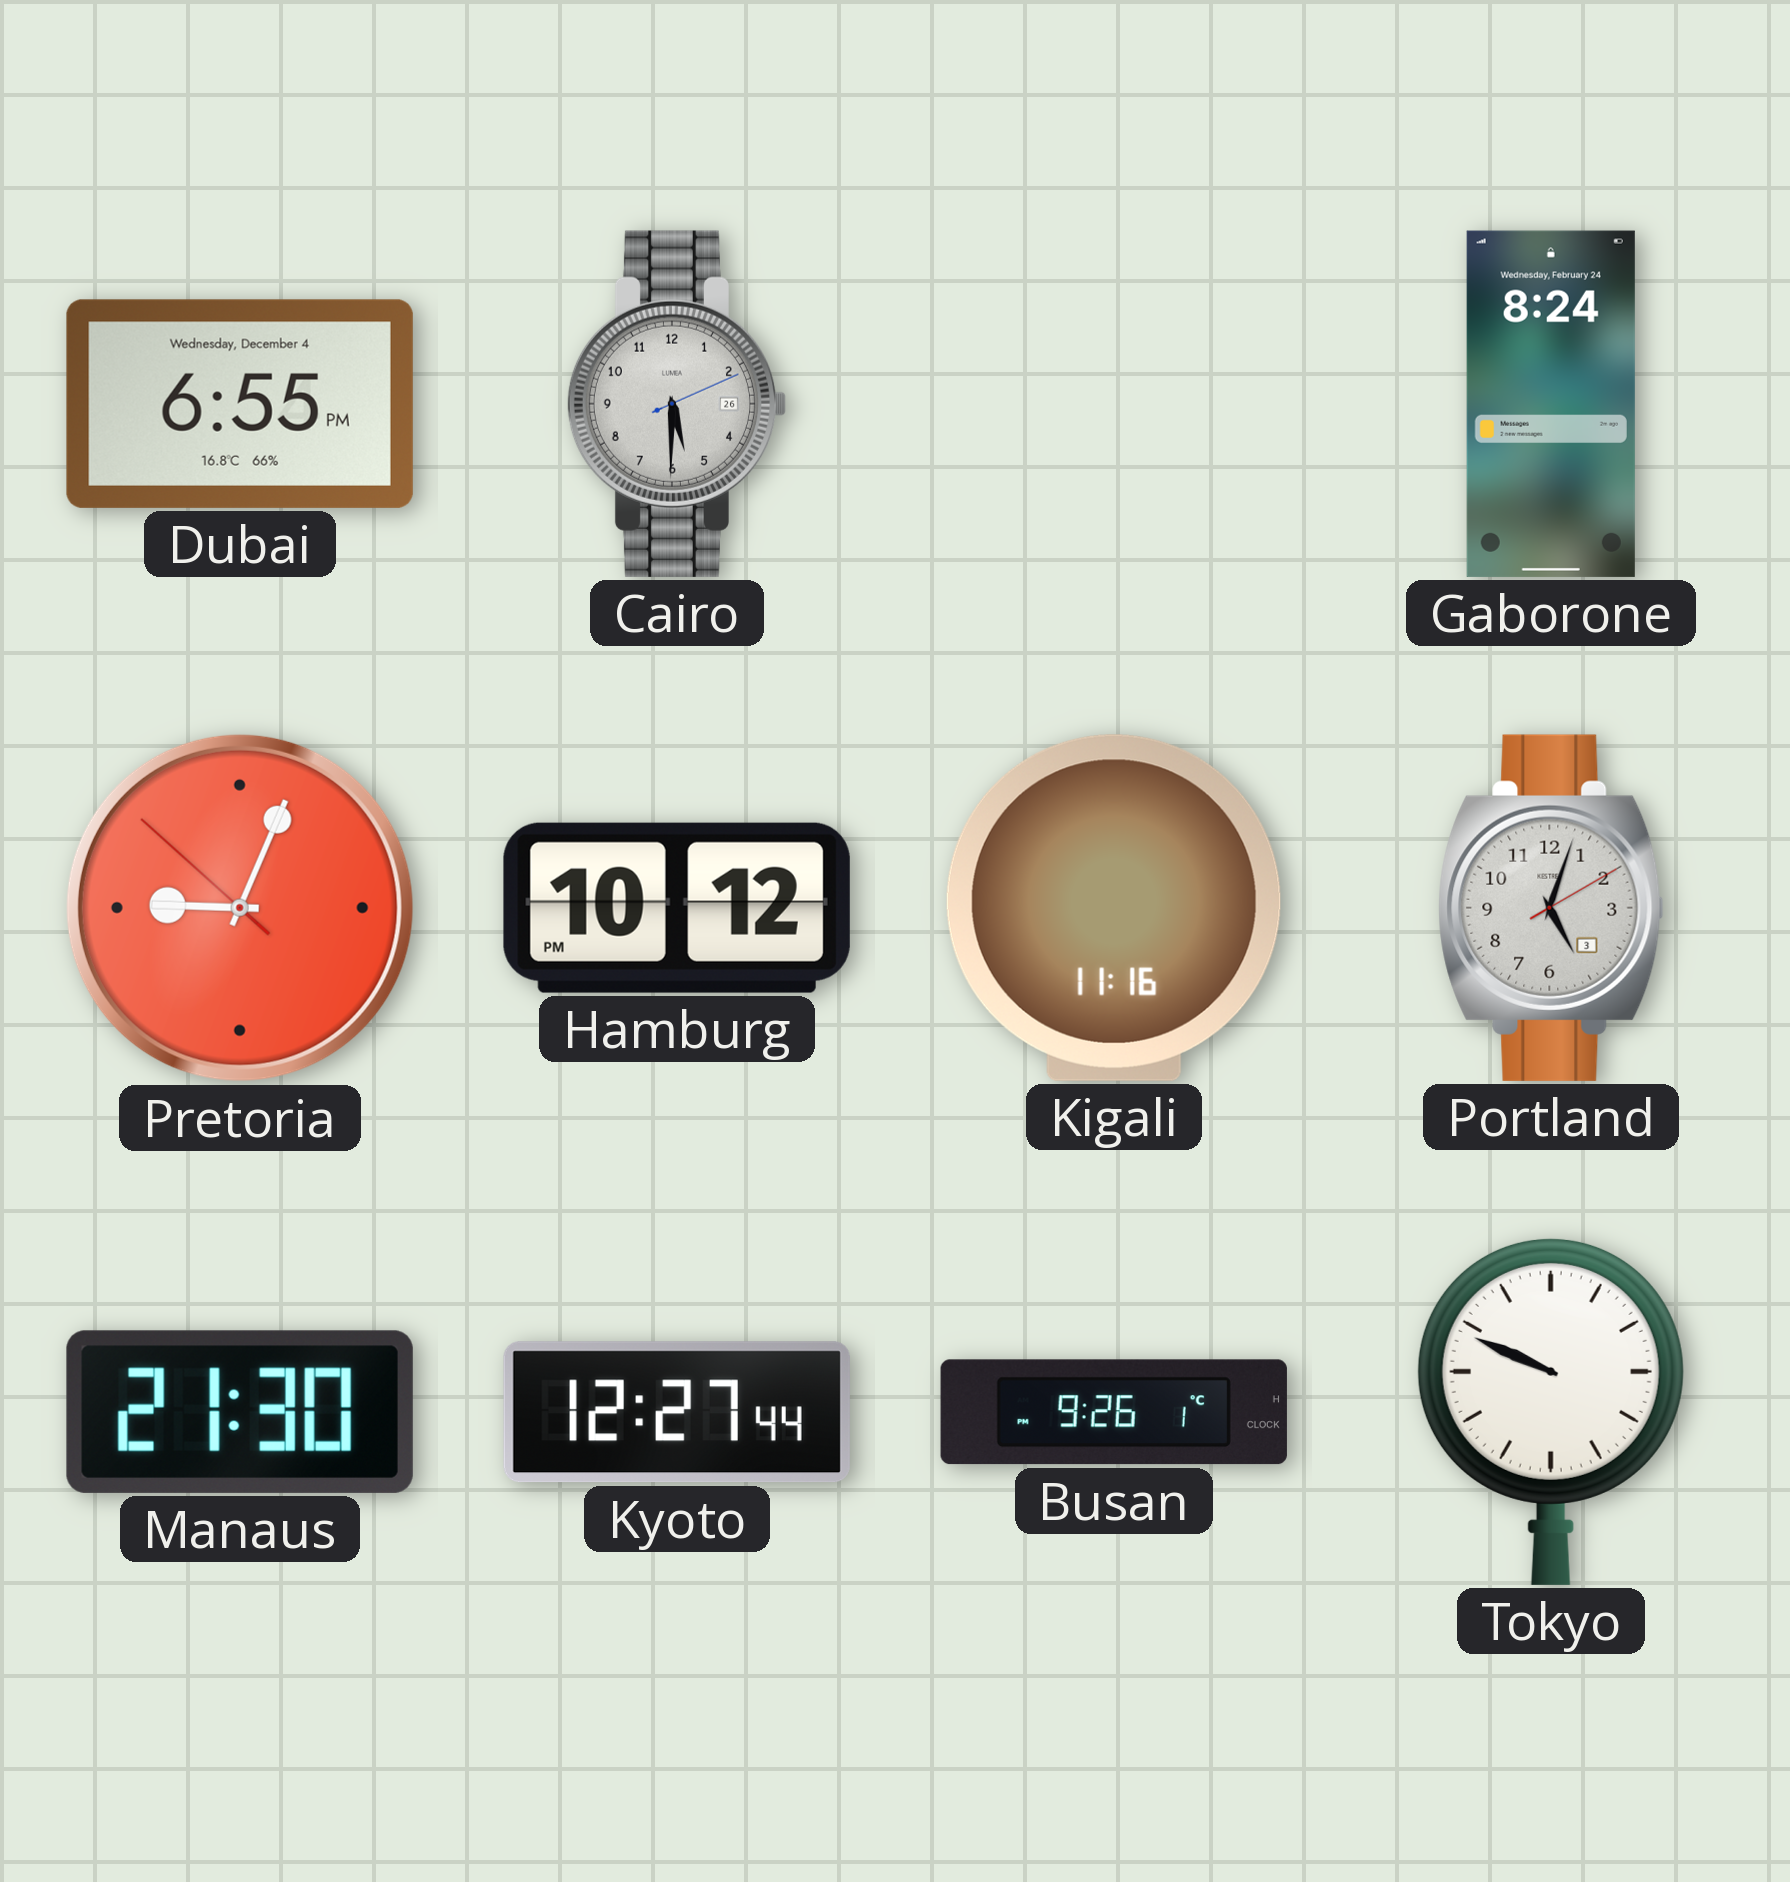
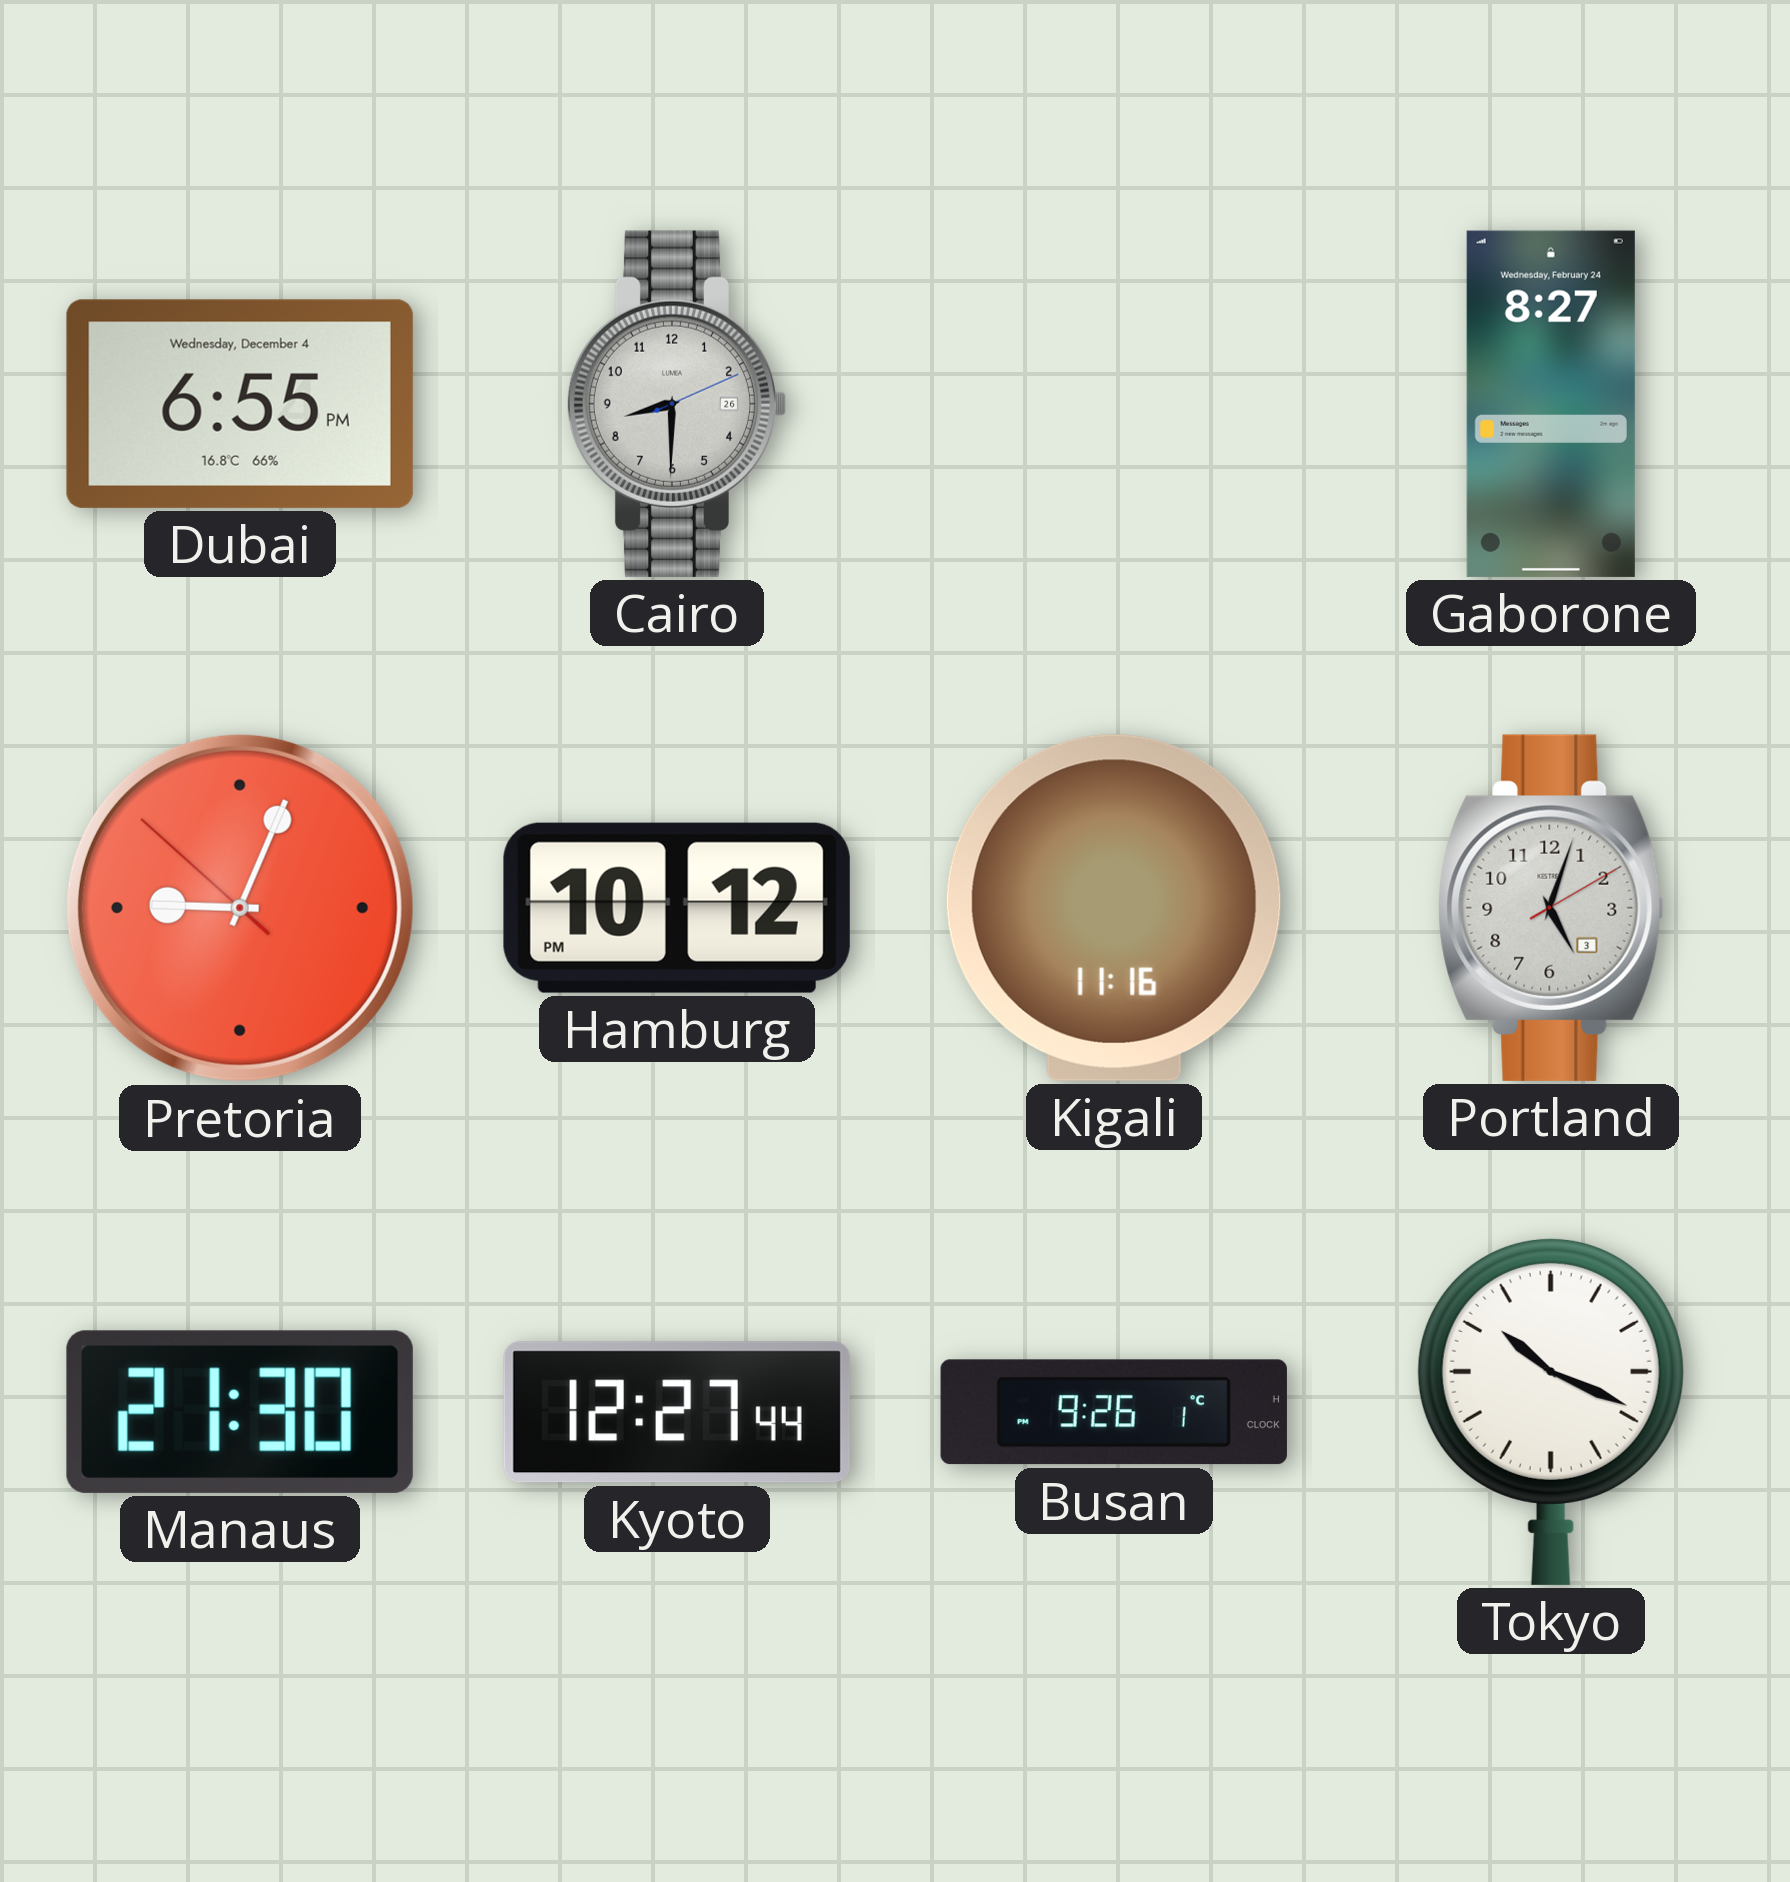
Cairo: 5:30 -> 8:30 (677, 404)
Gaborone: 8:24 -> 8:27 (1551, 404)
Tokyo: 9:49 -> 10:19 (1551, 1411)
